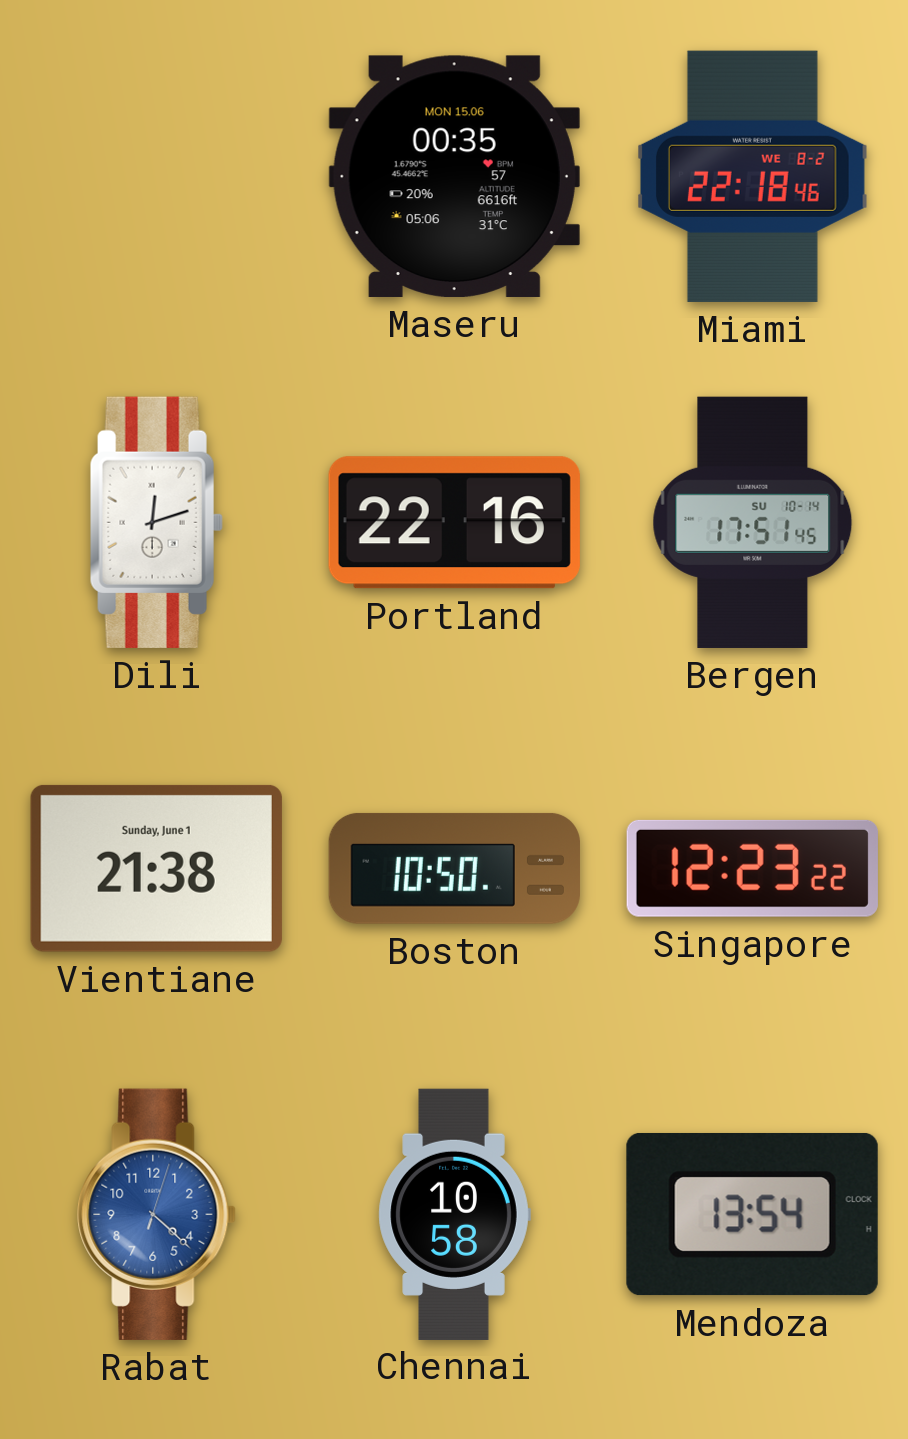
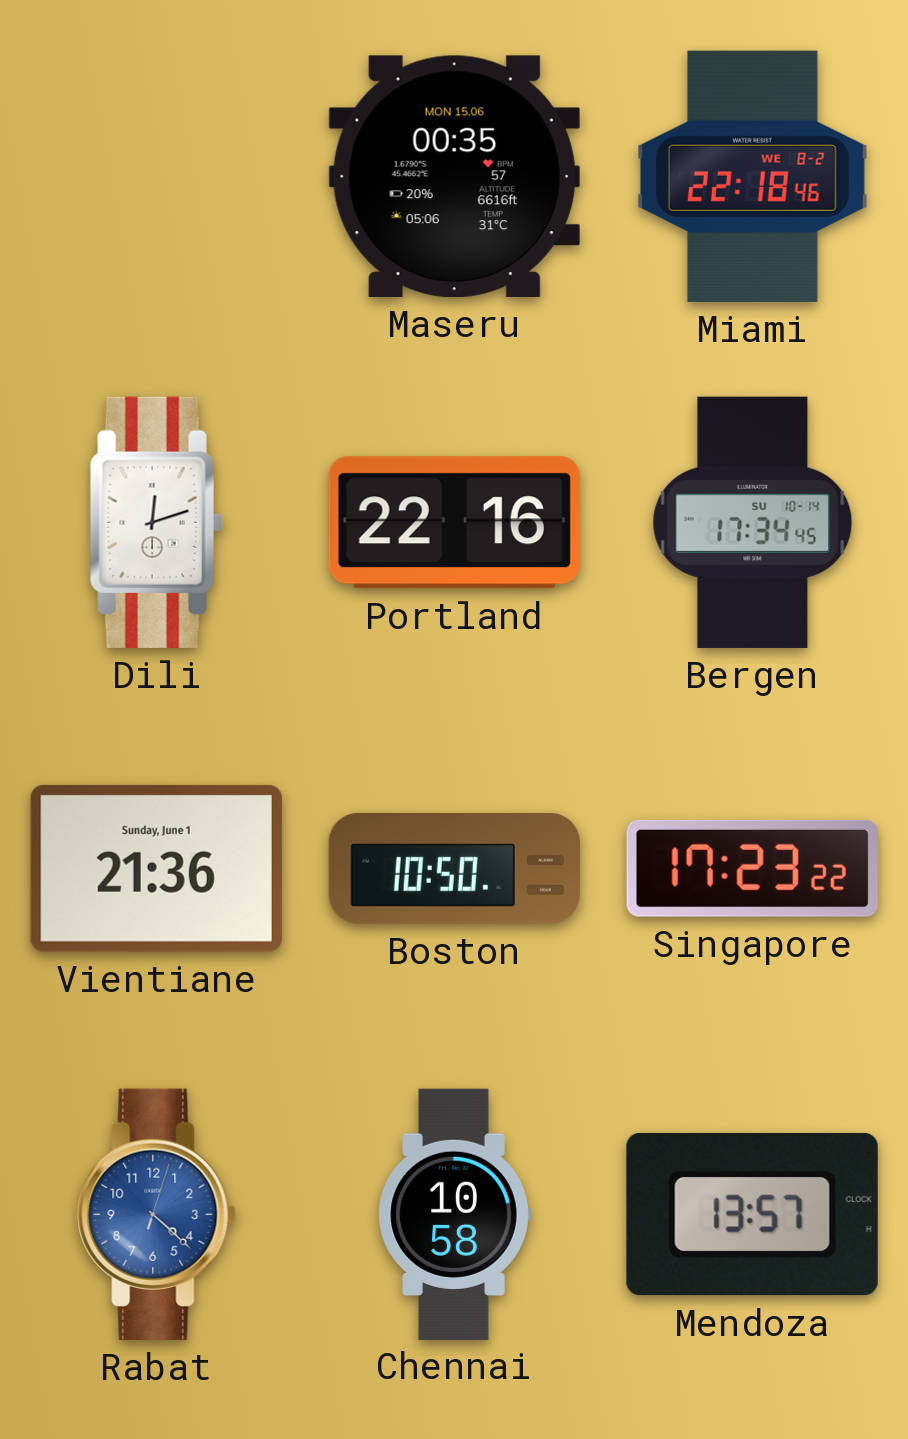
Bergen: 17:51 -> 17:34 (753, 522)
Vientiane: 21:38 -> 21:36 (156, 868)
Singapore: 12:23 -> 17:23 (752, 868)
Mendoza: 13:54 -> 13:57 (752, 1214)
